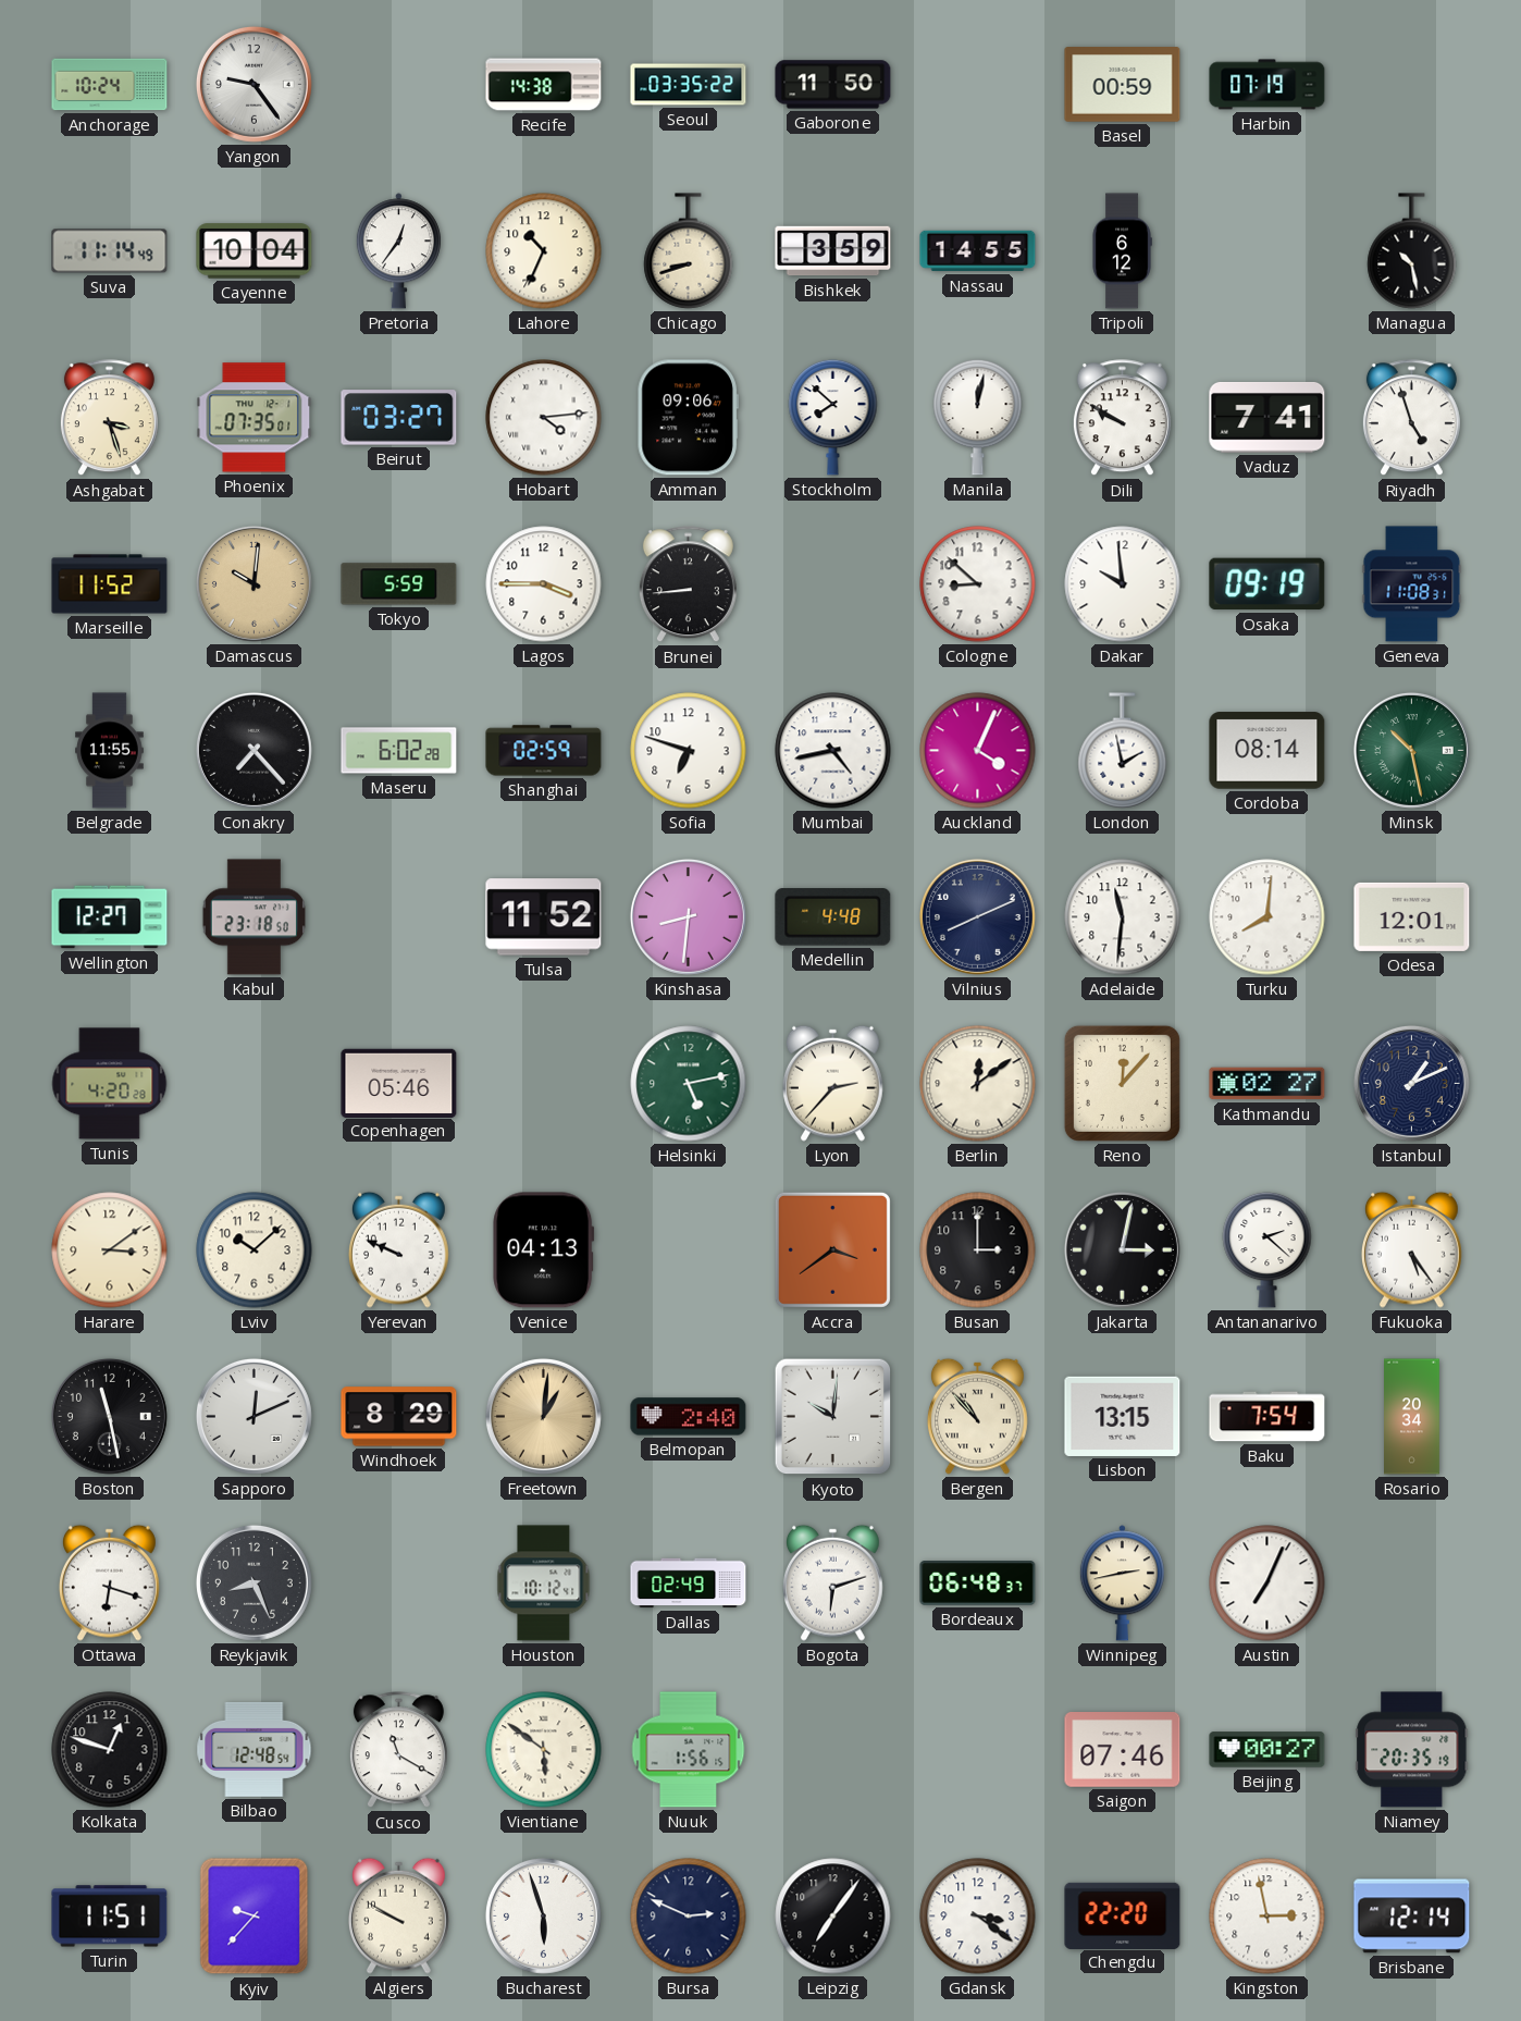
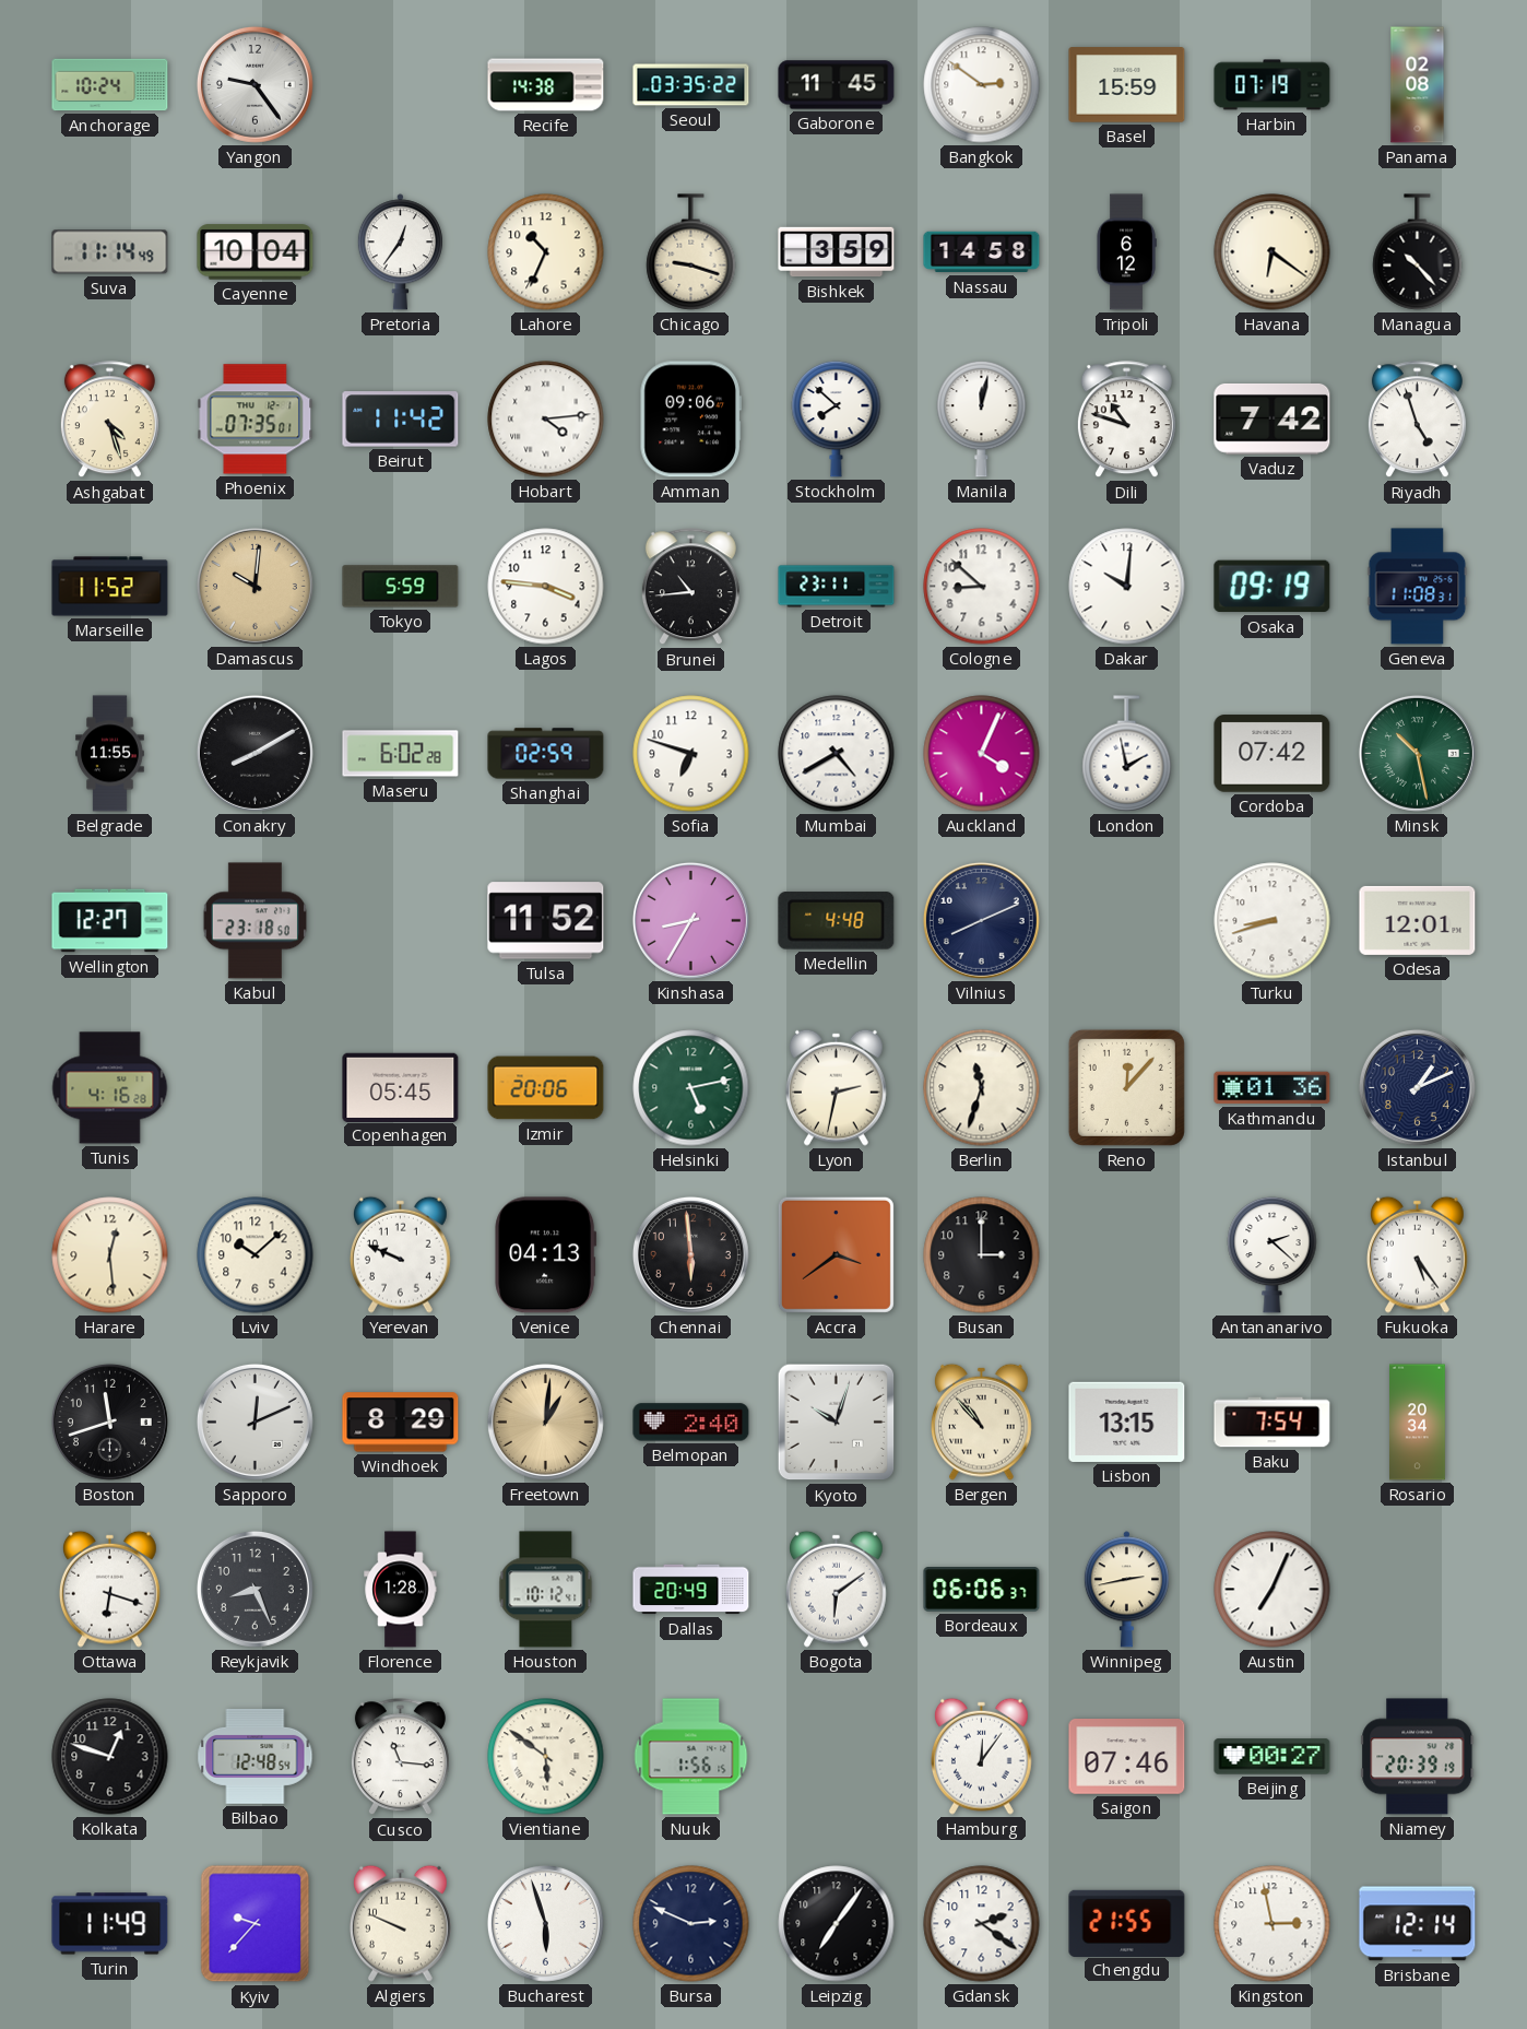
Gaborone: 11:50 -> 11:45 (837, 85)
Bangkok: none -> 2:51 (982, 85)
Basel: 00:59 -> 15:59 (1127, 85)
Panama: none -> 02:08 (1418, 85)
Chicago: 8:42 -> 9:18 (691, 252)
Nassau: 14:55 -> 14:58 (982, 252)
Havana: none -> 6:21 (1272, 252)
Managua: 10:28 -> 10:23 (1418, 252)
Ashgabat: 3:27 -> 4:27 (109, 420)
Beirut: 03:27 -> 11:42 (401, 420)
Dili: 9:50 -> 10:48 (1126, 420)
Vaduz: 7:41 -> 7:42 (1272, 418)
Lagos: 3:45 -> 3:46 (546, 587)
Brunei: 8:44 -> 10:44 (690, 587)
Detroit: none -> 23:11 (837, 587)
Dakar: 9:59 -> 10:01 (1127, 587)
Conakry: 7:23 -> 8:10 (254, 753)
Mumbai: 4:43 -> 4:40 (837, 754)
Cordoba: 08:14 -> 07:42 (1272, 754)
Kinshasa: 8:31 -> 8:35 (690, 920)
Adelaide: 11:31 -> none (1123, 917)
Turku: 8:01 -> 8:42 (1272, 921)
Tunis: 4:20 -> 4:16 (110, 1088)
Copenhagen: 05:46 -> 05:45 (401, 1087)
Izmir: none -> 20:06 (546, 1088)
Lyon: 2:37 -> 2:32 (836, 1087)
Berlin: 12:09 -> 11:33 (982, 1088)
Kathmandu: 02:27 -> 01:36 (1272, 1088)
Harare: 3:09 -> 12:29 (110, 1255)
Chennai: none -> 5:59 (690, 1254)
Jakarta: 3:02 -> none (1122, 1249)
Boston: 11:28 -> 11:42 (109, 1422)
Kyoto: 10:01 -> 10:03 (837, 1423)
Florence: none -> 1:28 (401, 1590)
Dallas: 02:49 -> 20:49 (691, 1590)
Bogota: 6:12 -> 6:09 (836, 1589)
Bordeaux: 06:48 -> 06:06 (982, 1590)
Cusco: 11:20 -> 11:16 (400, 1757)
Hamburg: none -> 12:06 (981, 1756)
Niamey: 20:35 -> 20:39 (1418, 1757)
Turin: 11:51 -> 11:49 (110, 1924)
Algiers: 9:50 -> 9:49 (400, 1923)
Gdansk: 3:21 -> 2:21 (982, 1924)
Chengdu: 22:20 -> 21:55 (1127, 1923)
